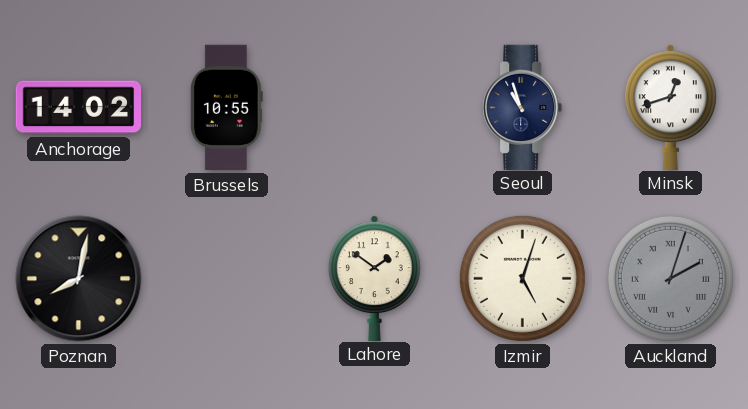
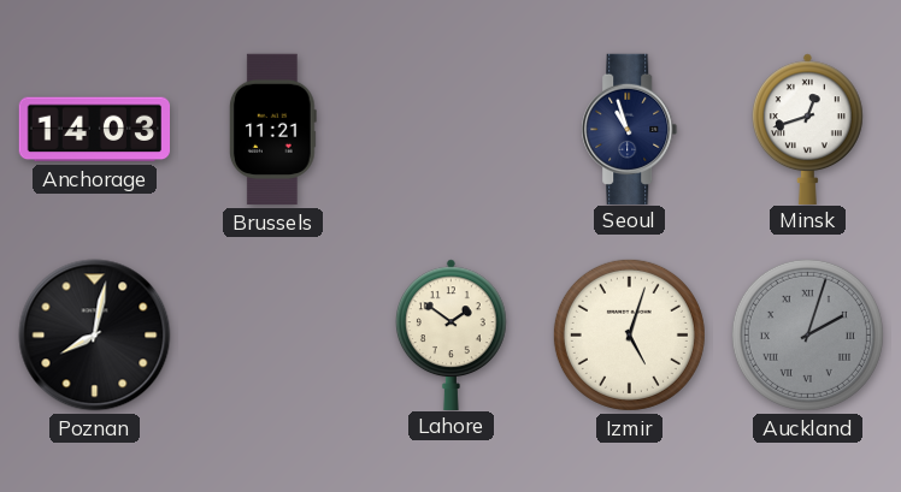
Anchorage: 14:02 -> 14:03 (94, 130)
Brussels: 10:55 -> 11:21 (272, 130)
